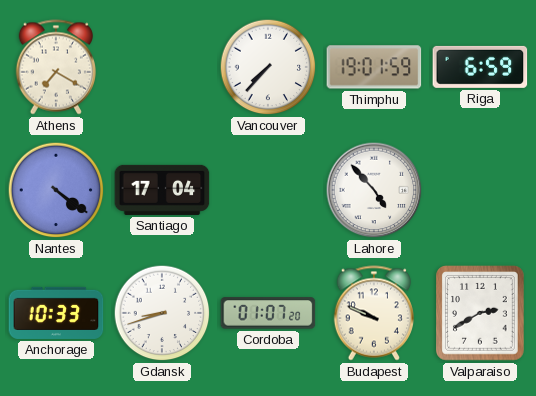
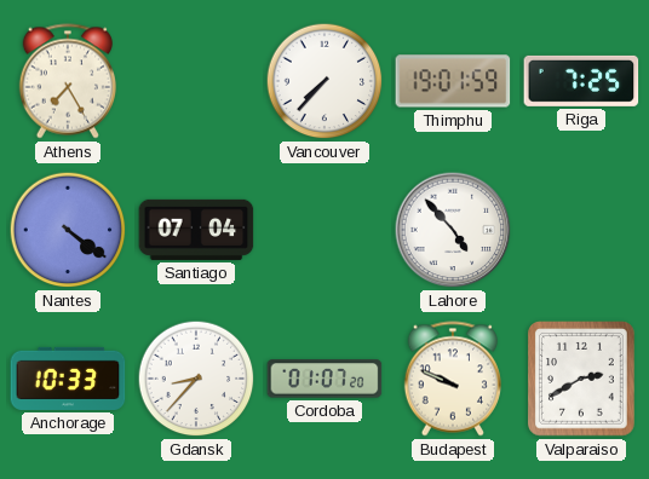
Athens: 7:20 -> 7:25 (67, 81)
Riga: 6:59 -> 7:25 (581, 81)
Santiago: 17:04 -> 07:04 (196, 230)
Gdansk: 8:42 -> 8:37 (196, 379)
